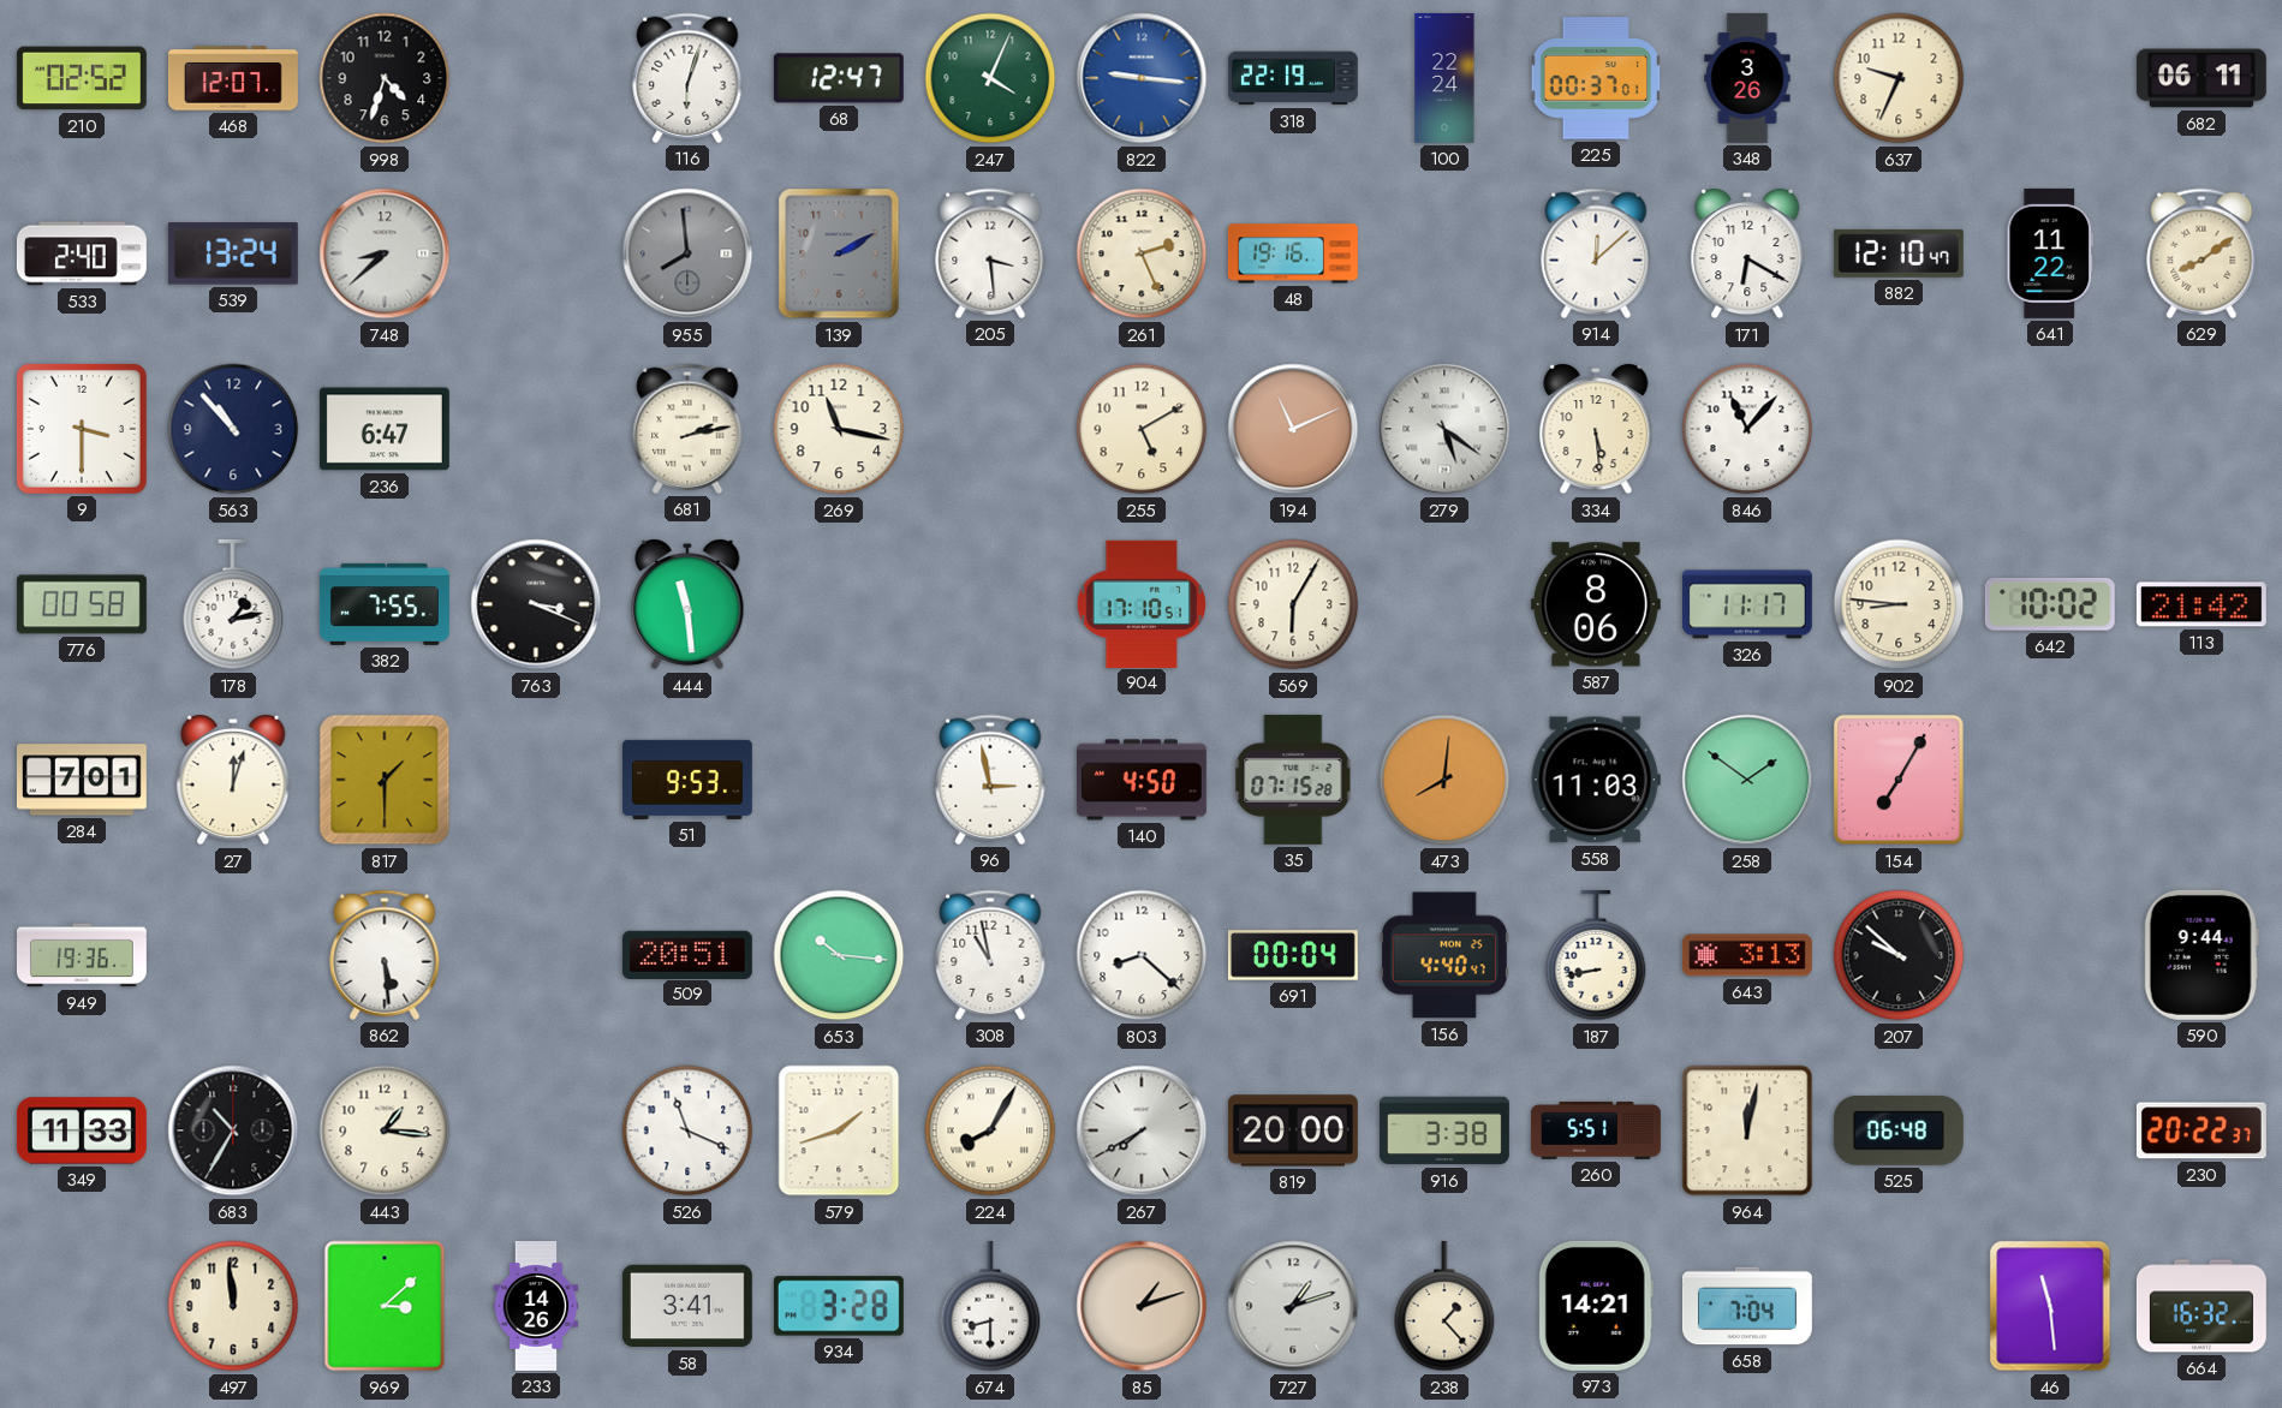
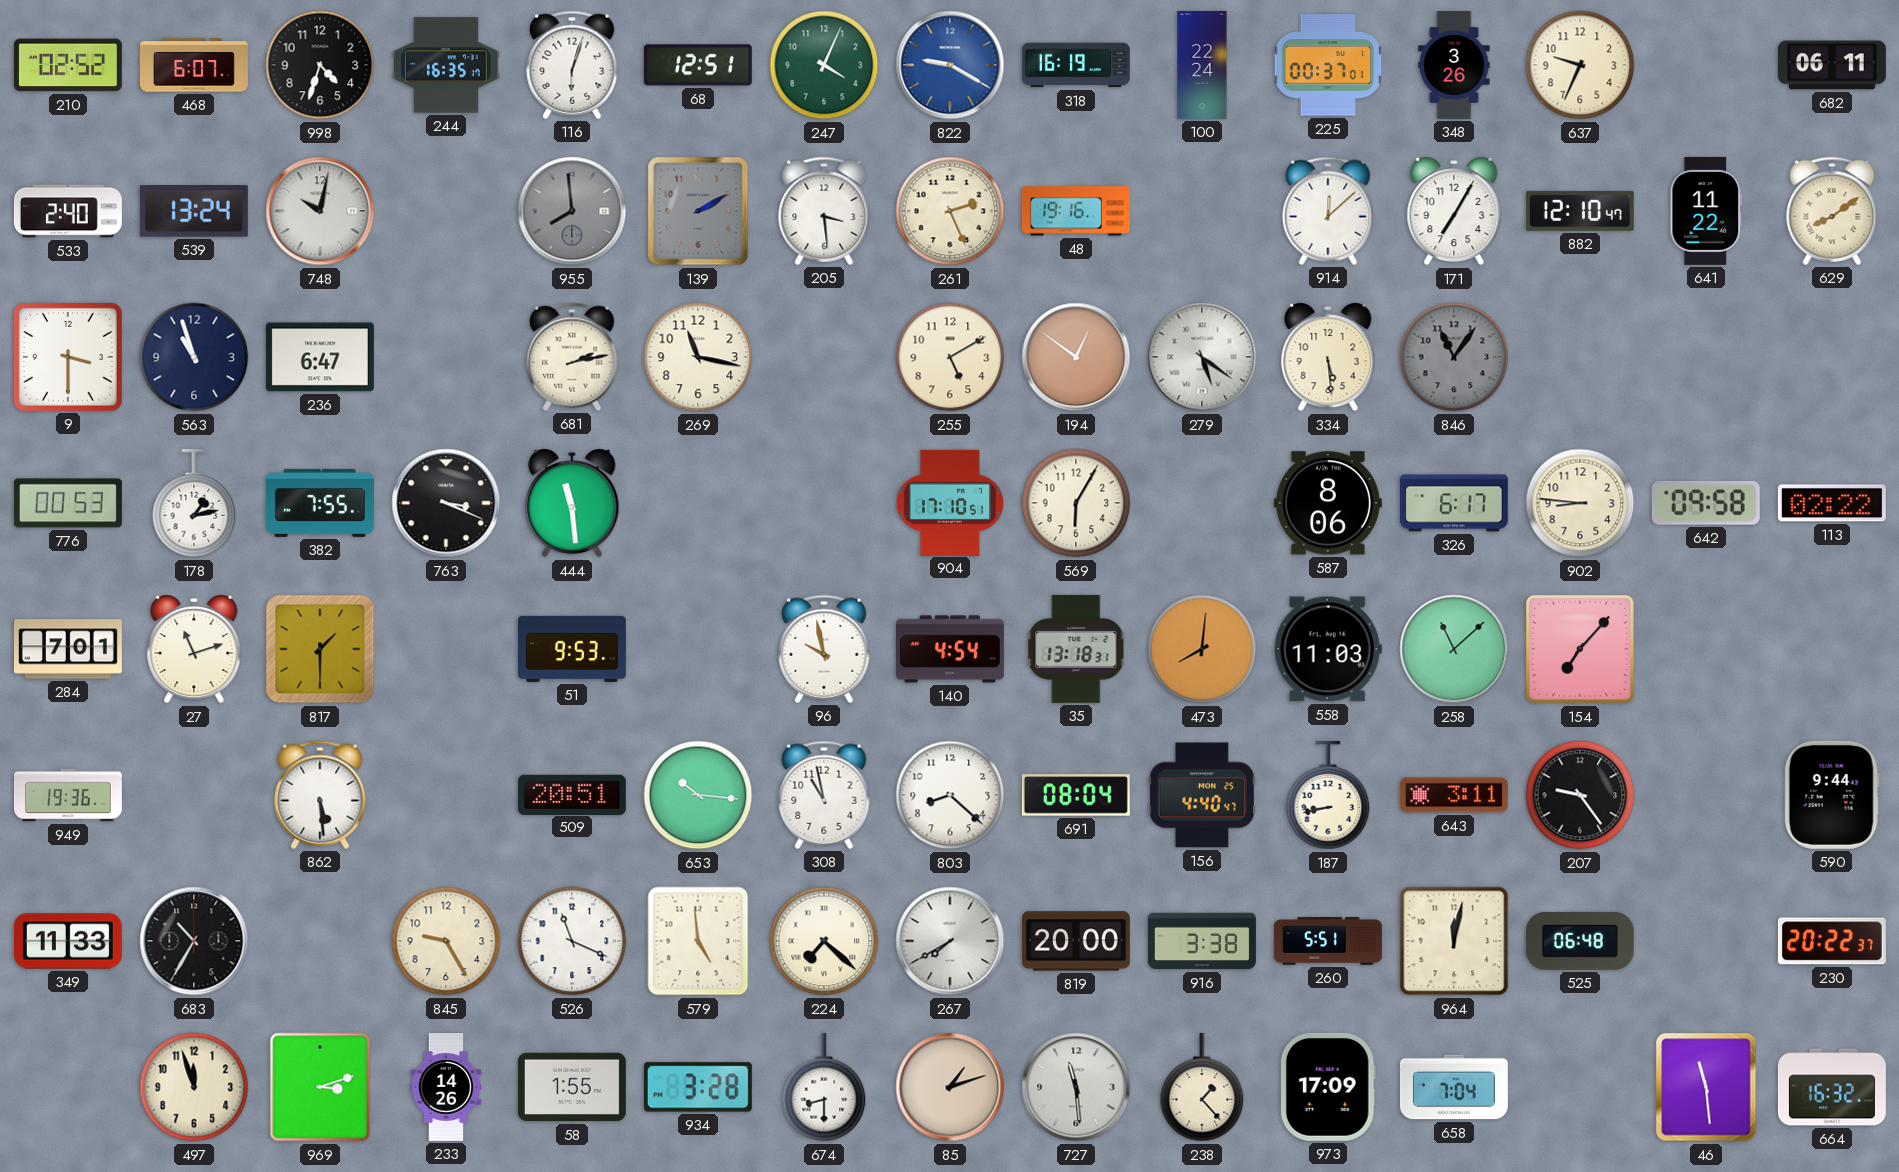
468: 12:07 -> 6:07 (194, 65)
244: none -> 16:35 (446, 65)
68: 12:47 -> 12:51 (698, 65)
822: 9:16 -> 9:20 (950, 65)
318: 22:19 -> 16:19 (1076, 65)
748: 8:38 -> 10:02 (320, 211)
171: 6:20 -> 7:05 (1454, 212)
563: 10:53 -> 10:57 (194, 357)
194: 11:11 -> 12:51 (1076, 357)
846: 11:07 -> 11:06 (1454, 357)
846 dial: white -> grey (1454, 357)
776: 00:58 -> 00:53 (68, 503)
326: 11:17 -> 6:17 (1454, 503)
642: 10:02 -> 09:58 (1706, 503)
113: 21:42 -> 02:22 (1832, 503)
27: 12:03 -> 11:12 (194, 650)
96: 2:58 -> 9:58 (824, 649)
140: 4:50 -> 4:54 (950, 649)
35: 07:15 -> 13:18 (1076, 649)
258: 1:51 -> 11:08 (1454, 649)
154: 7:05 -> 7:07 (1580, 649)
691: 00:04 -> 08:04 (1076, 795)
643: 3:13 -> 3:11 (1454, 795)
207: 9:52 -> 9:24 (1580, 795)
443: 1:16 -> none (385, 1130)
845: none -> 9:25 (446, 941)
579: 1:42 -> 4:59 (698, 941)
224: 8:05 -> 7:22 (824, 941)
497: 11:59 -> 11:57 (194, 1087)
969: 3:08 -> 3:12 (320, 1087)
58: 3:41 -> 1:55 (572, 1087)
727: 1:12 -> 11:29 (1076, 1087)
973: 14:21 -> 17:09 (1328, 1087)
